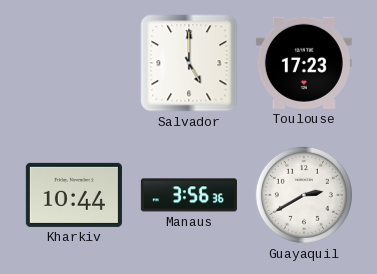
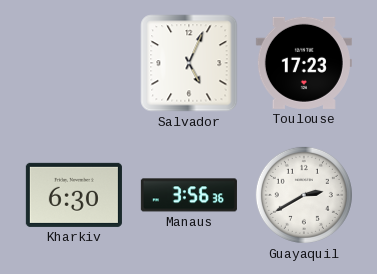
Salvador: 5:00 -> 5:04 (189, 63)
Kharkiv: 10:44 -> 6:30 (74, 195)
